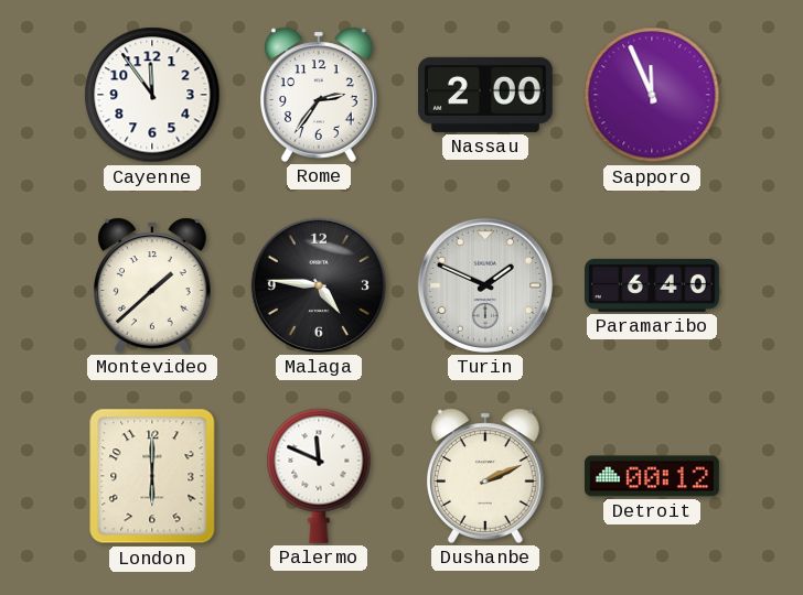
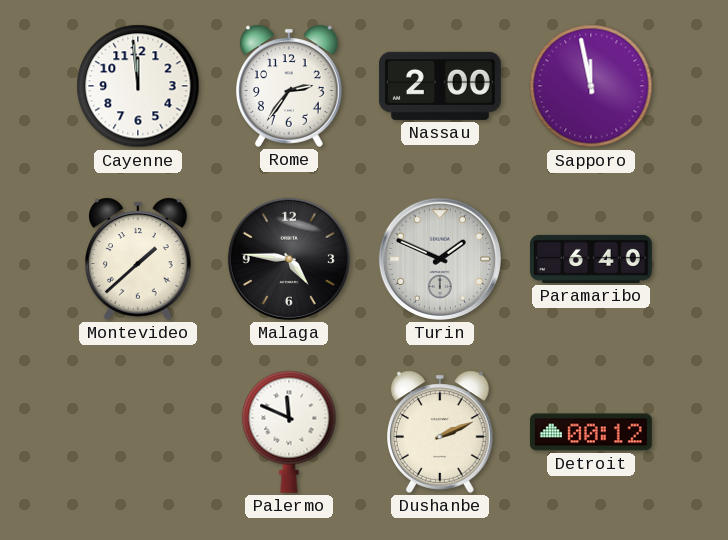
Cayenne: 11:54 -> 11:59 (138, 86)
Sapporo: 11:56 -> 11:58 (591, 86)
London: 6:00 -> none (152, 476)
